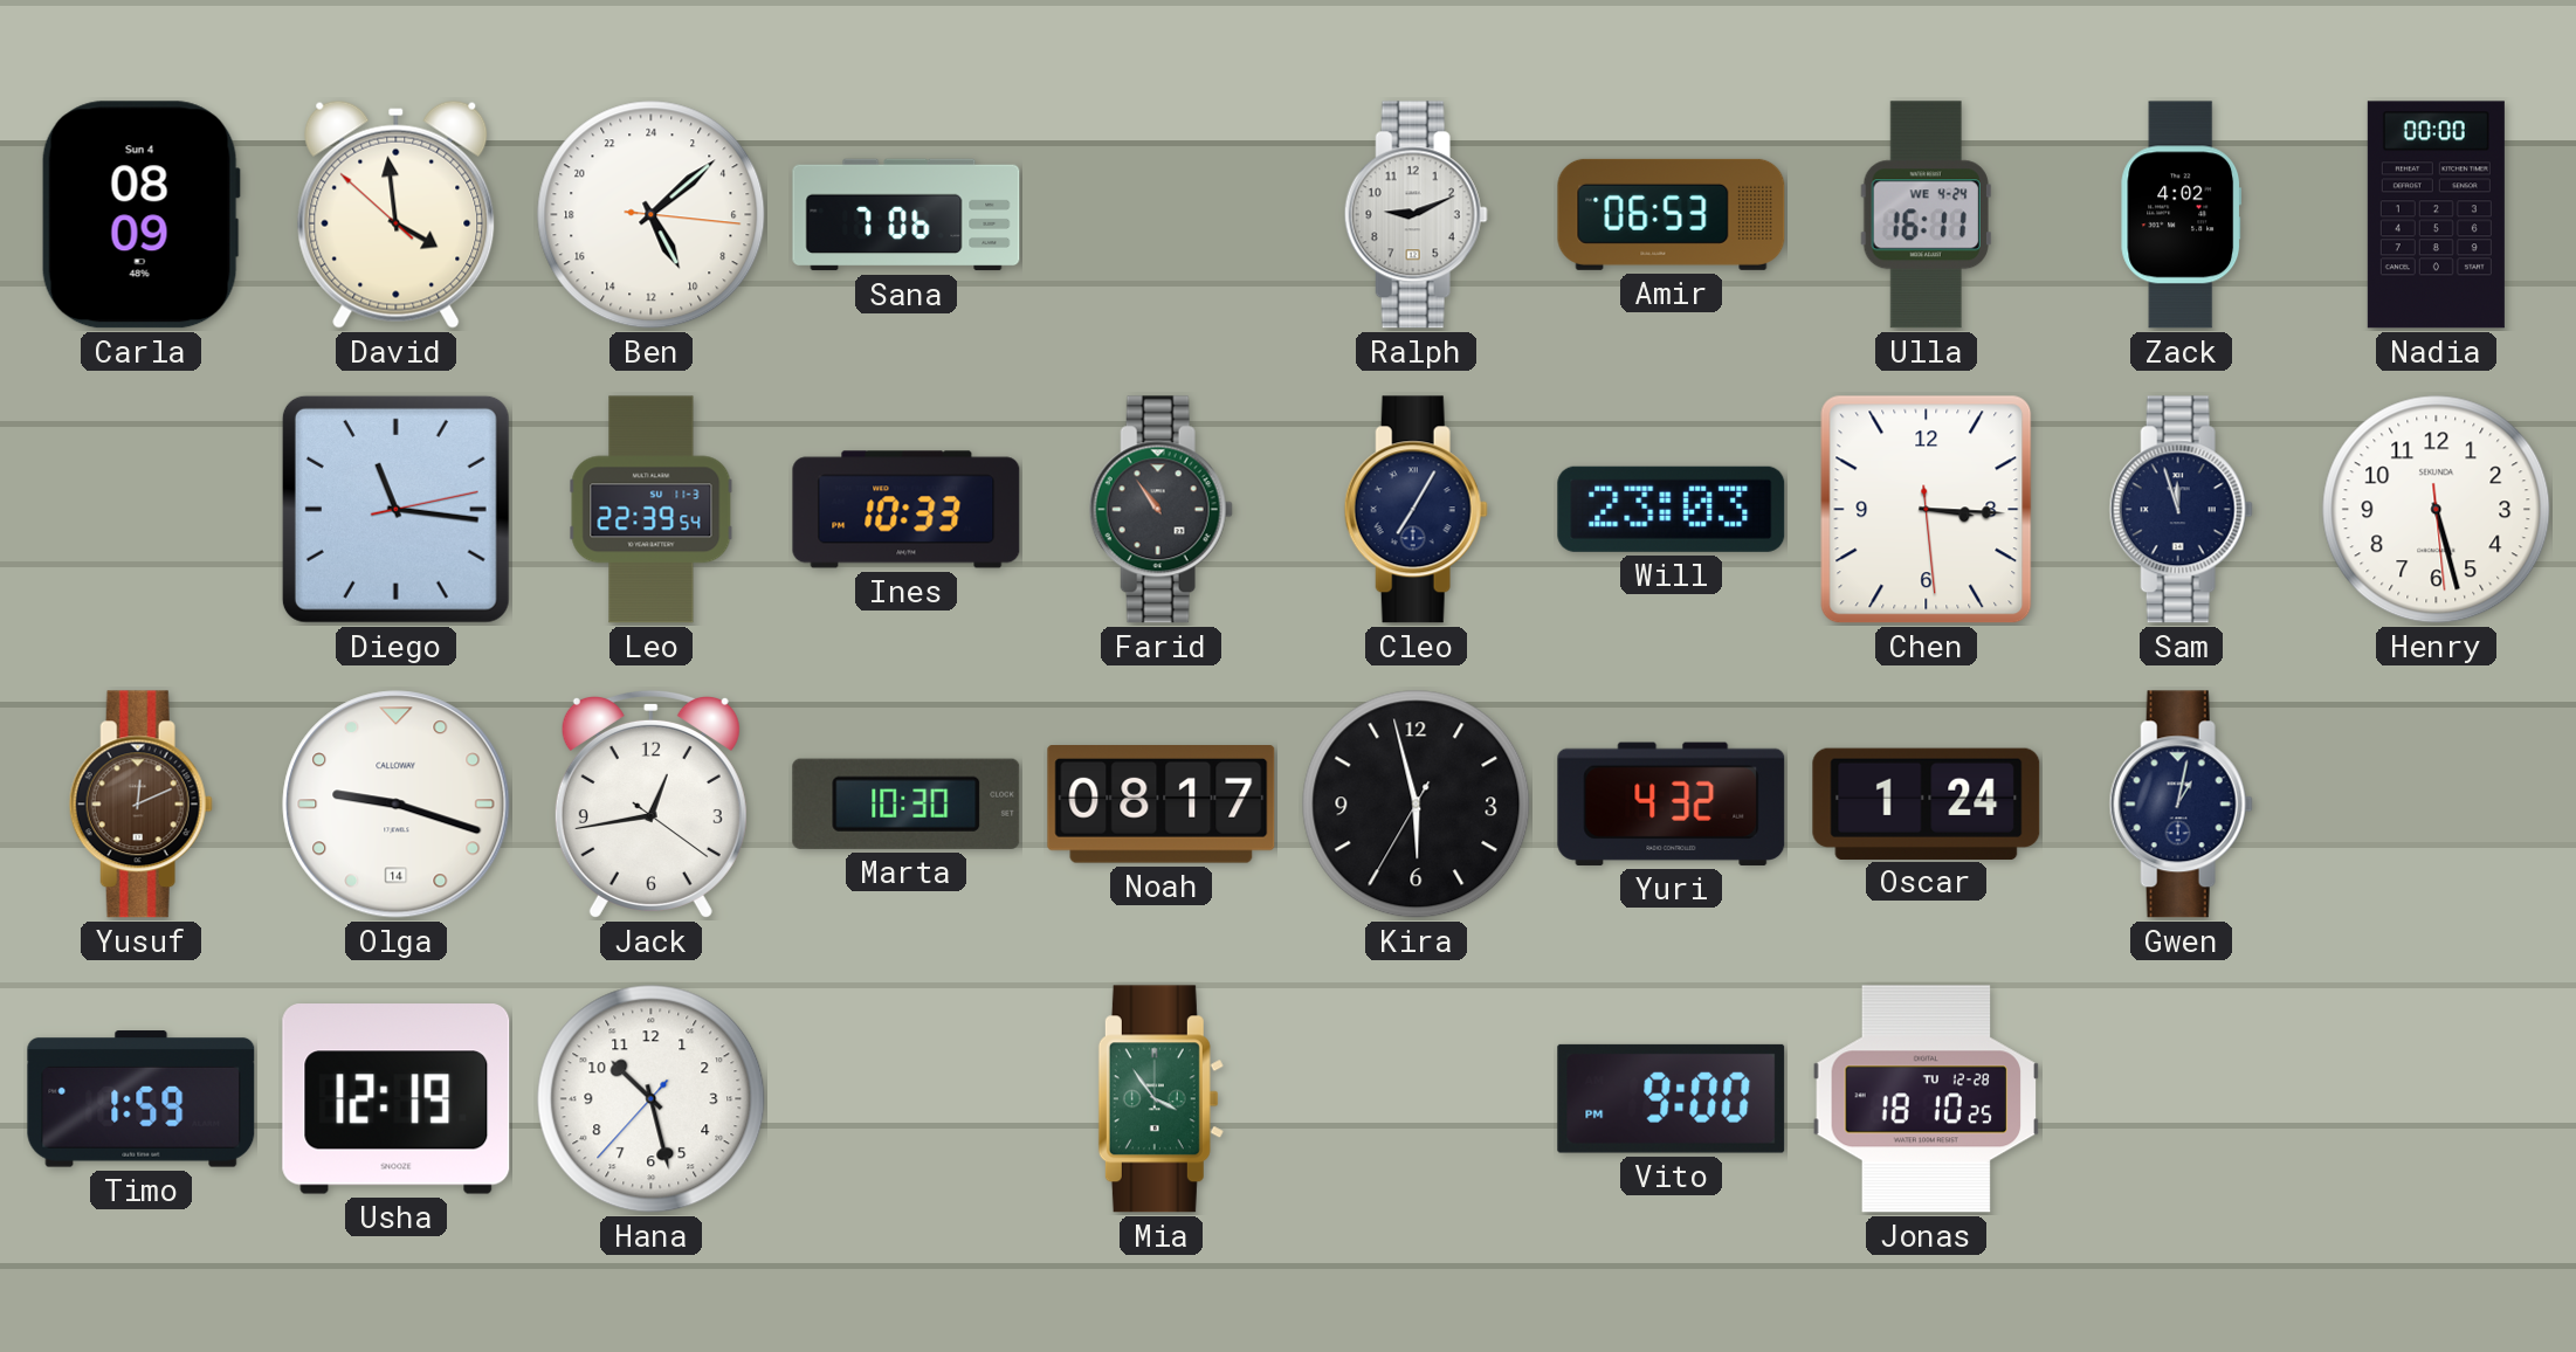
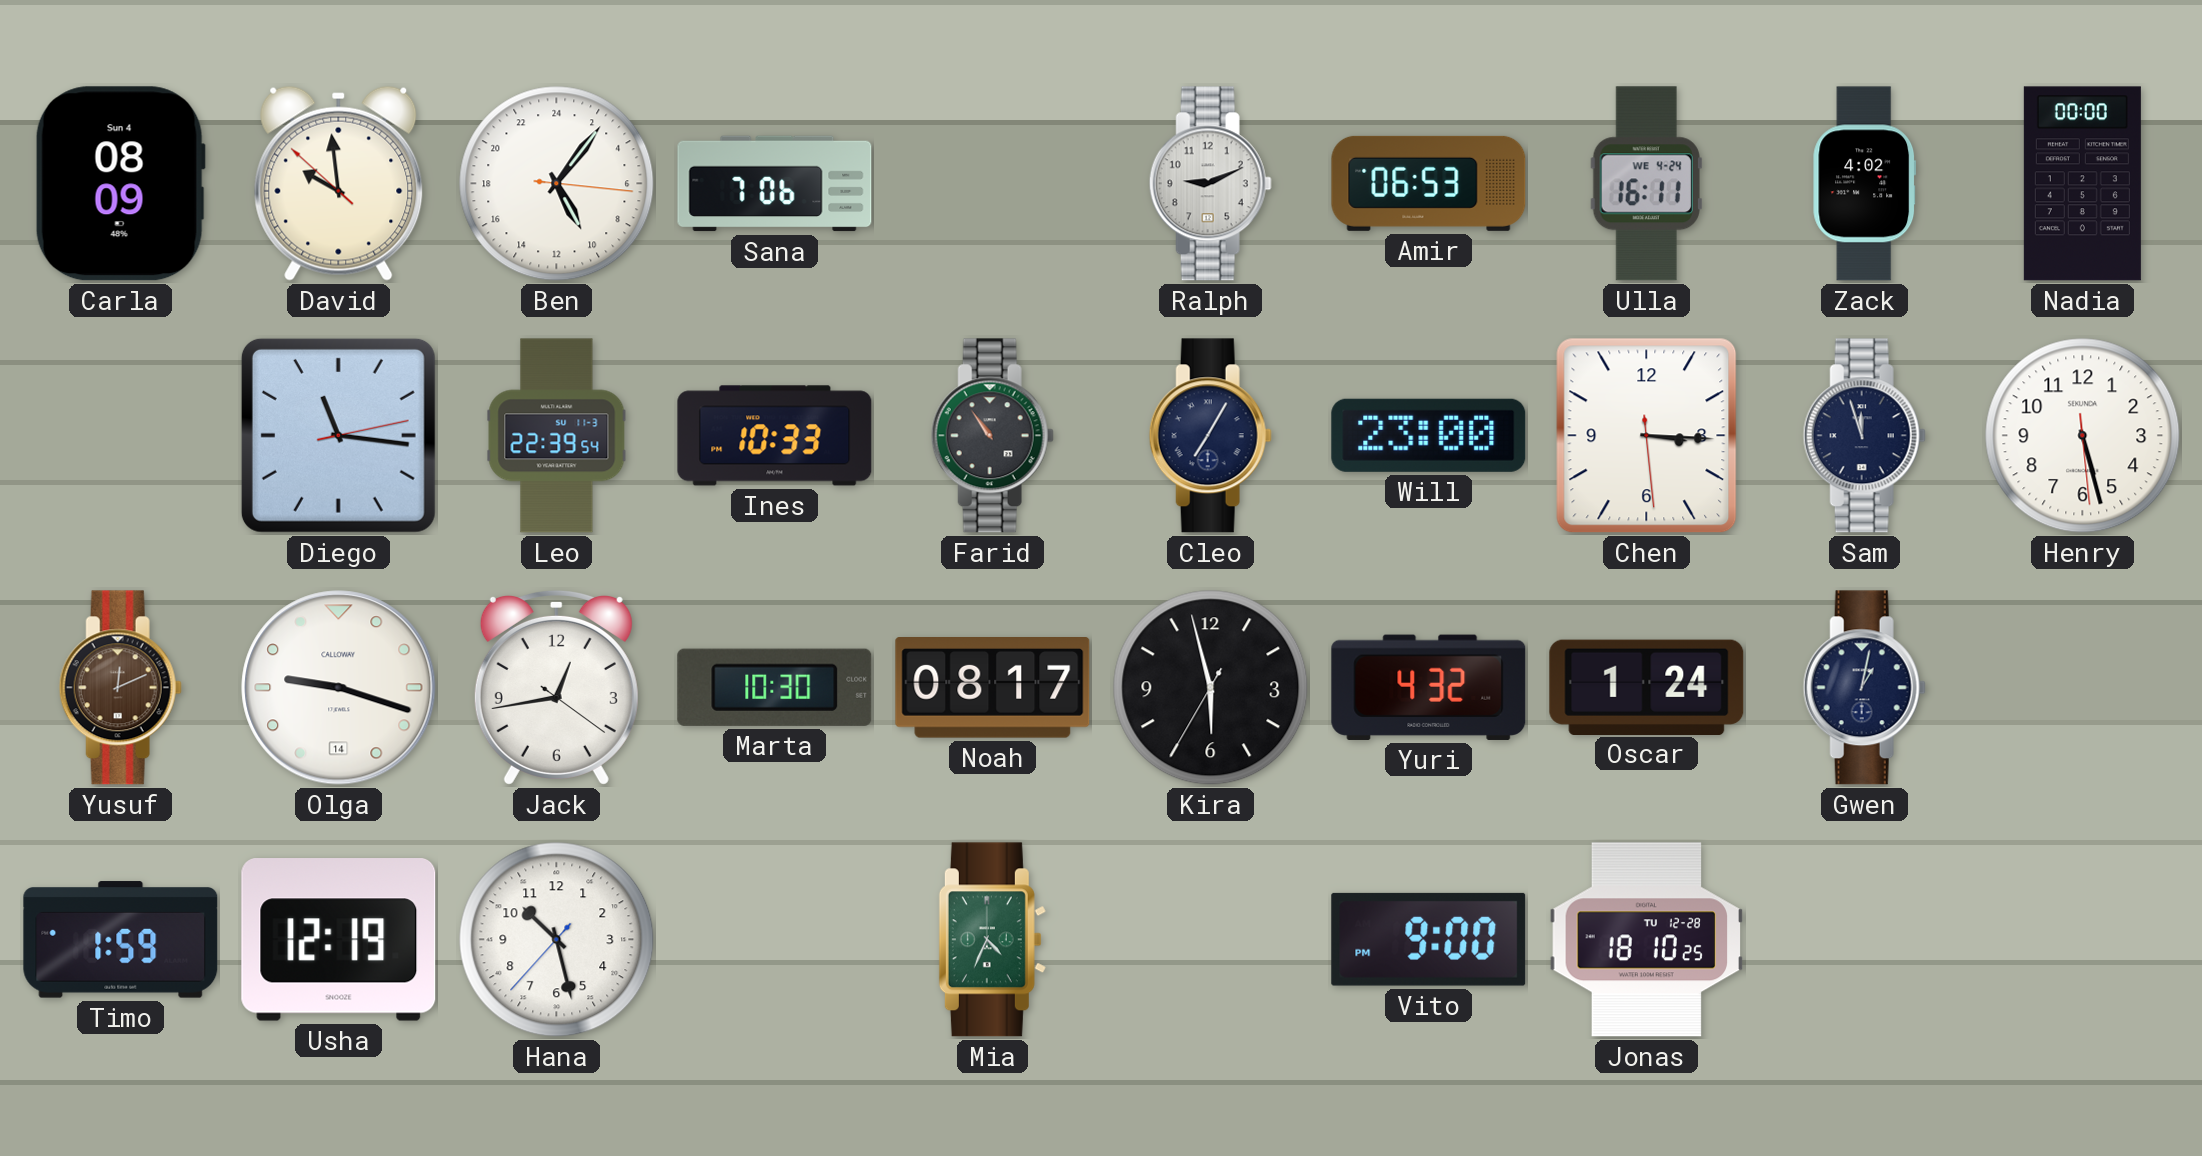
David: 3:58 -> 9:58 (339, 183)
Ben: 10:08 -> 10:06 (557, 184)
Will: 23:03 -> 23:00 (1429, 435)
Mia: 3:54 -> 4:34 (992, 940)
